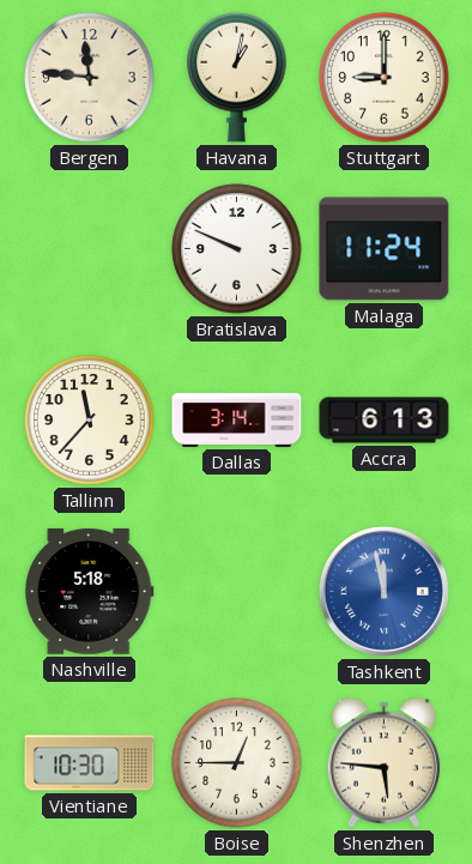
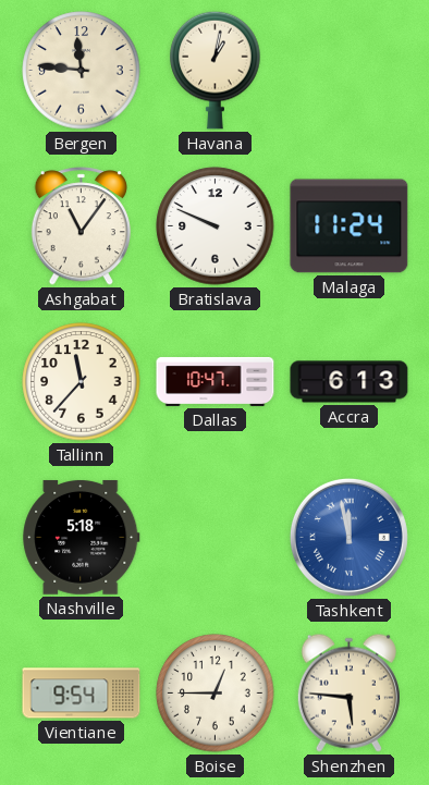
Stuttgart: 9:00 -> none (385, 78)
Ashgabat: none -> 11:06 (81, 226)
Dallas: 3:14 -> 10:47 (216, 381)
Vientiane: 10:30 -> 9:54 (82, 694)
